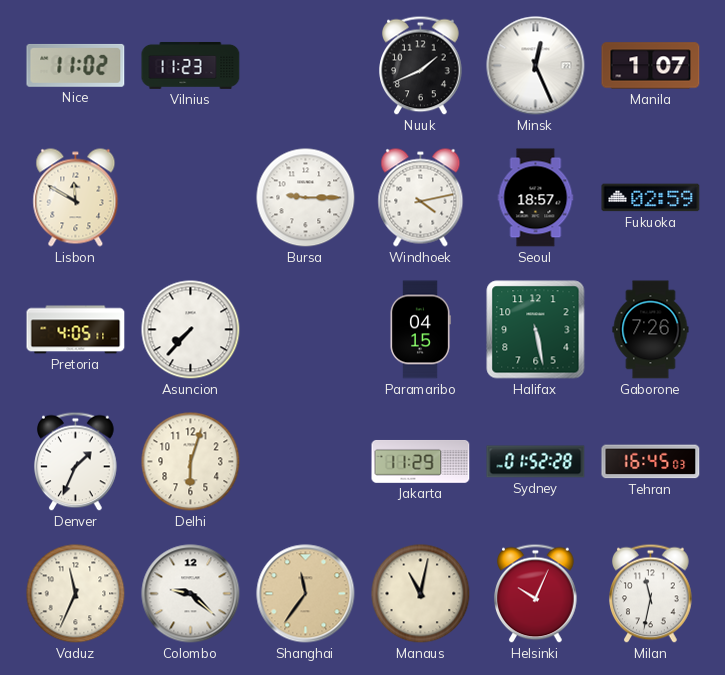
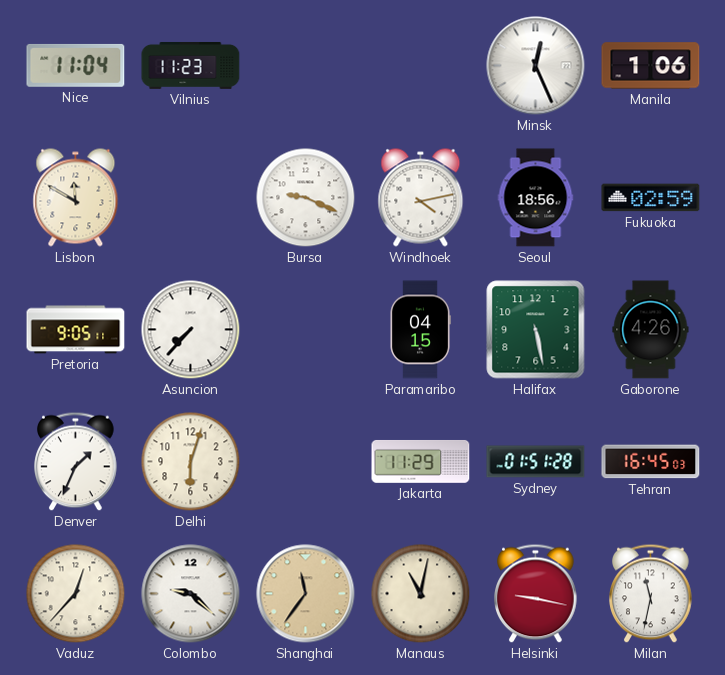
Nice: 11:02 -> 11:04 (76, 65)
Nuuk: 1:41 -> none (421, 66)
Manila: 1:07 -> 1:06 (651, 66)
Bursa: 9:15 -> 9:19 (306, 198)
Seoul: 18:57 -> 18:56 (536, 198)
Pretoria: 4:05 -> 9:05 (76, 330)
Gaborone: 7:26 -> 4:26 (651, 330)
Sydney: 01:52 -> 01:51 (536, 462)
Vaduz: 11:34 -> 12:37 (76, 594)
Helsinki: 10:04 -> 9:17 (536, 594)
